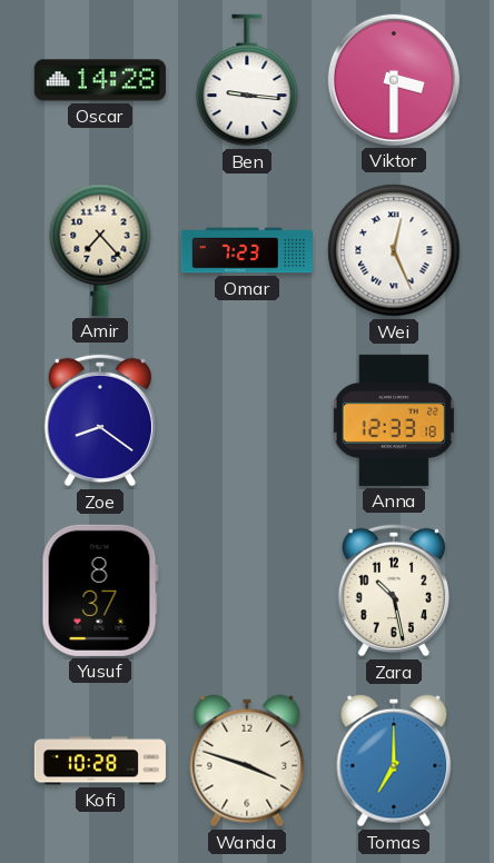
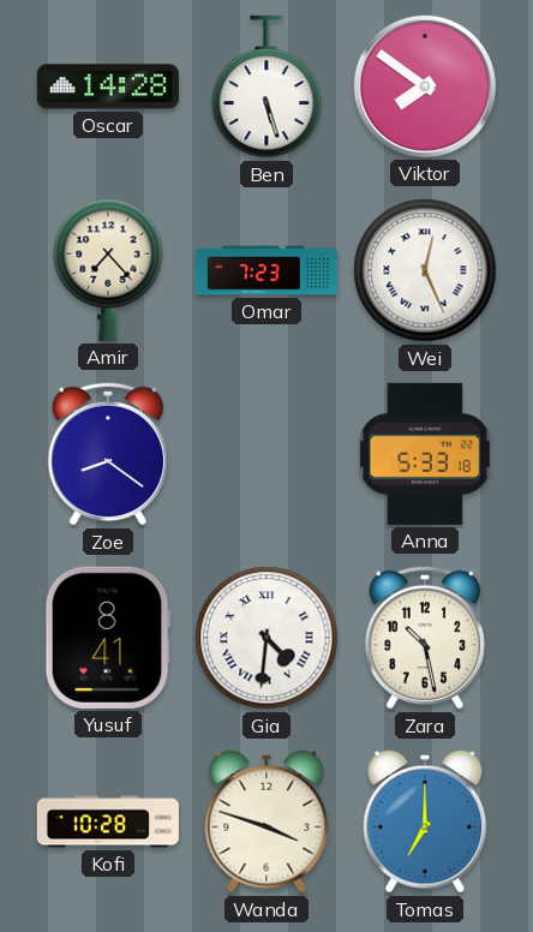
Ben: 9:16 -> 5:27 (266, 86)
Viktor: 3:30 -> 7:51 (425, 86)
Anna: 12:33 -> 5:33 (425, 454)
Yusuf: 8:37 -> 8:41 (108, 638)
Gia: none -> 4:31 (266, 638)
